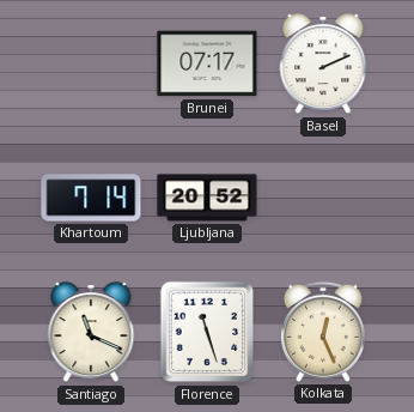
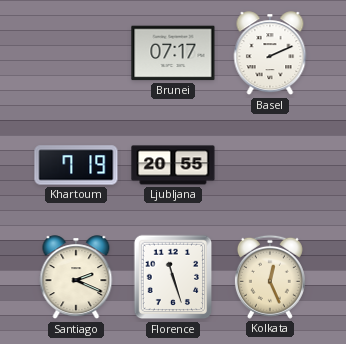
Khartoum: 7:14 -> 7:19 (76, 165)
Ljubljana: 20:52 -> 20:55 (173, 165)
Santiago: 11:19 -> 2:19 (76, 278)
